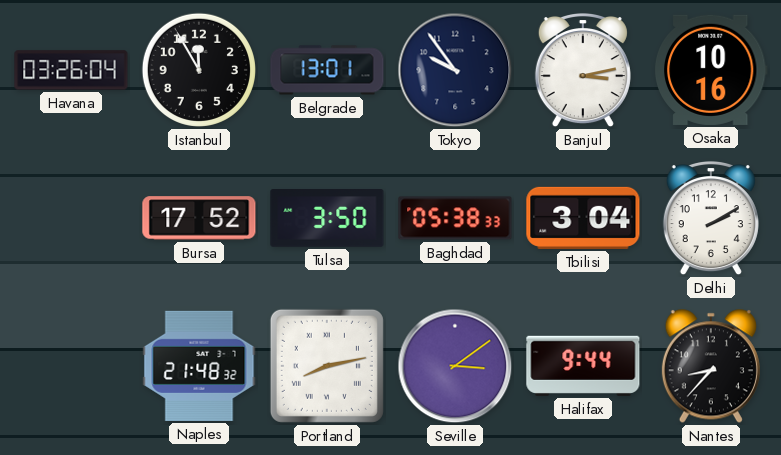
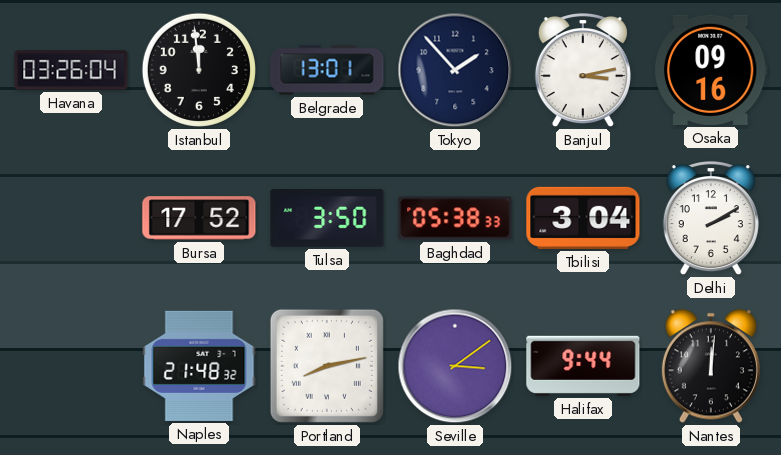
Istanbul: 11:55 -> 11:59 (199, 70)
Tokyo: 9:54 -> 1:53 (455, 70)
Osaka: 10:16 -> 09:16 (711, 70)
Nantes: 8:37 -> 12:01 (711, 366)
